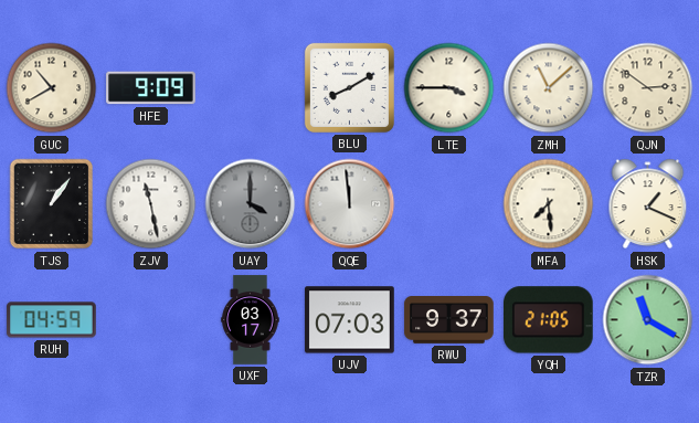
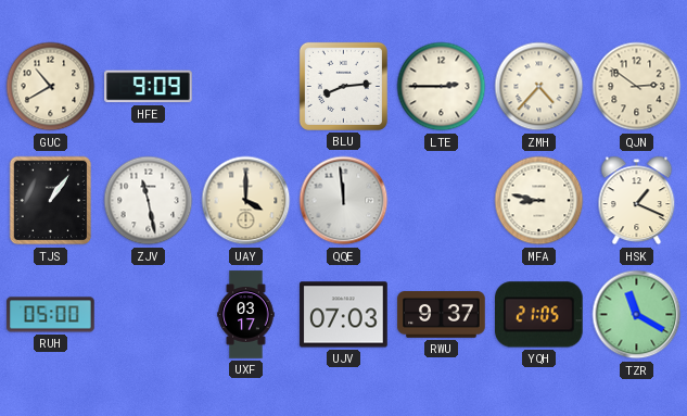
BLU: 8:10 -> 8:14 (343, 86)
LTE: 3:45 -> 2:45 (442, 87)
ZMH: 11:08 -> 4:37 (539, 87)
UAY dial: grey -> cream (246, 201)
MFA: 7:29 -> 8:47 (539, 201)
RUH: 04:59 -> 05:00 (51, 315)
